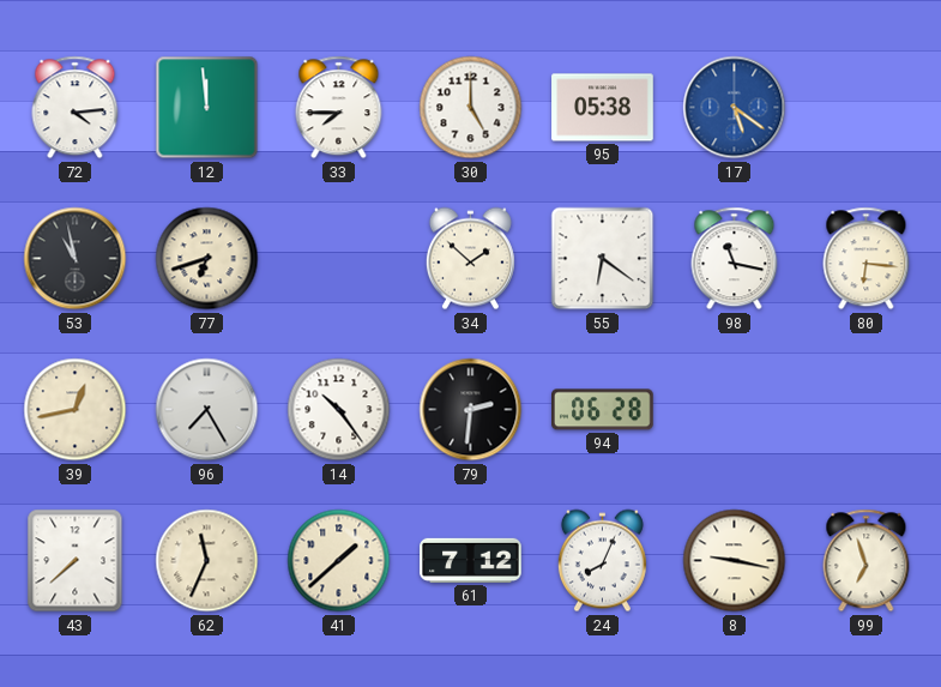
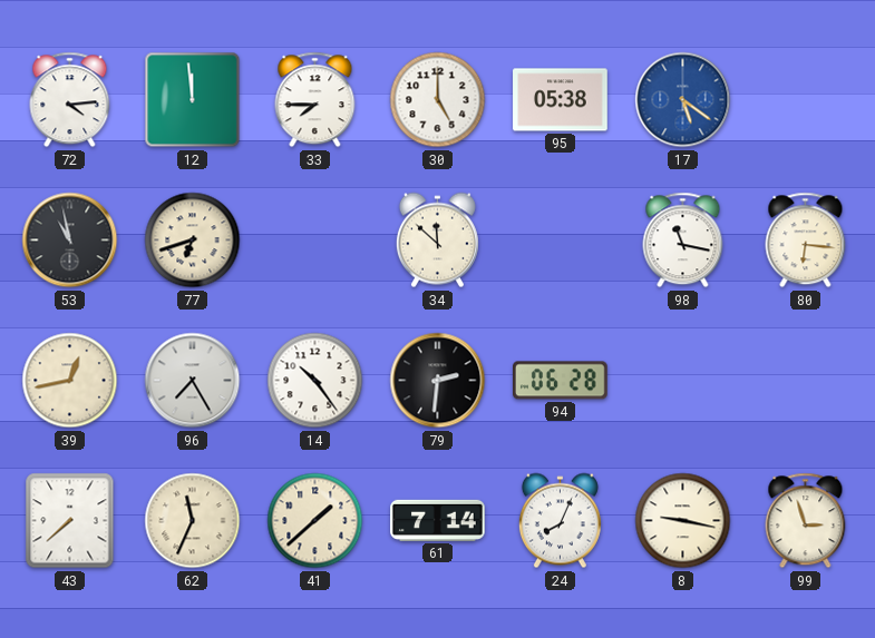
34: 1:52 -> 11:52 (437, 241)
55: 6:21 -> none (603, 259)
61: 7:12 -> 7:14 (438, 520)
99: 6:57 -> 2:57 (806, 521)
